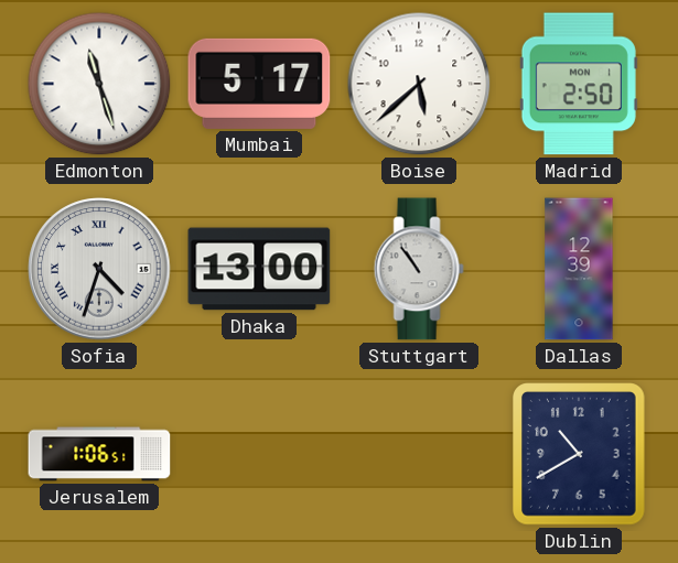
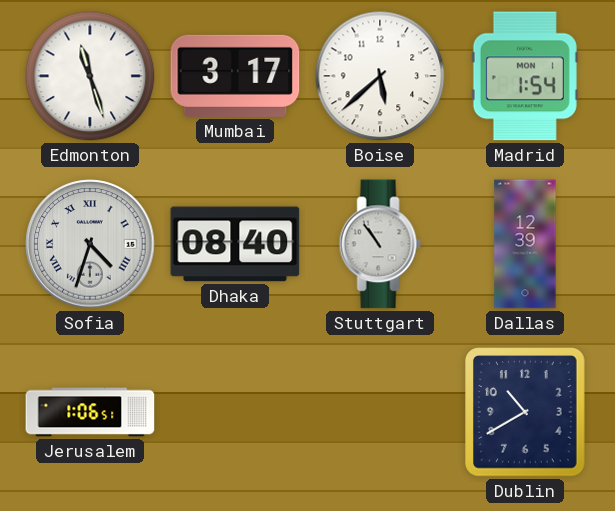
Mumbai: 5:17 -> 3:17 (235, 76)
Madrid: 2:50 -> 1:54 (525, 76)
Dhaka: 13:00 -> 08:40 (235, 244)
